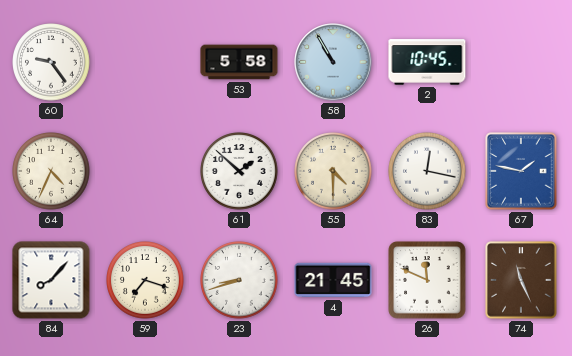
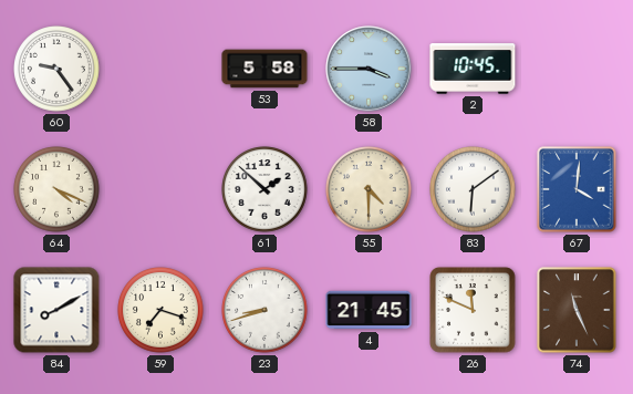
58: 10:55 -> 3:45 (369, 69)
64: 4:34 -> 4:19 (56, 189)
83: 12:17 -> 6:09 (473, 189)
67: 1:47 -> 4:01 (577, 189)
84: 8:07 -> 8:10 (56, 310)
